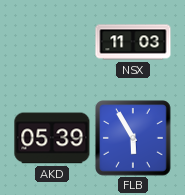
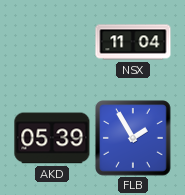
NSX: 11:03 -> 11:04 (133, 42)
FLB: 5:55 -> 1:55 (133, 138)
